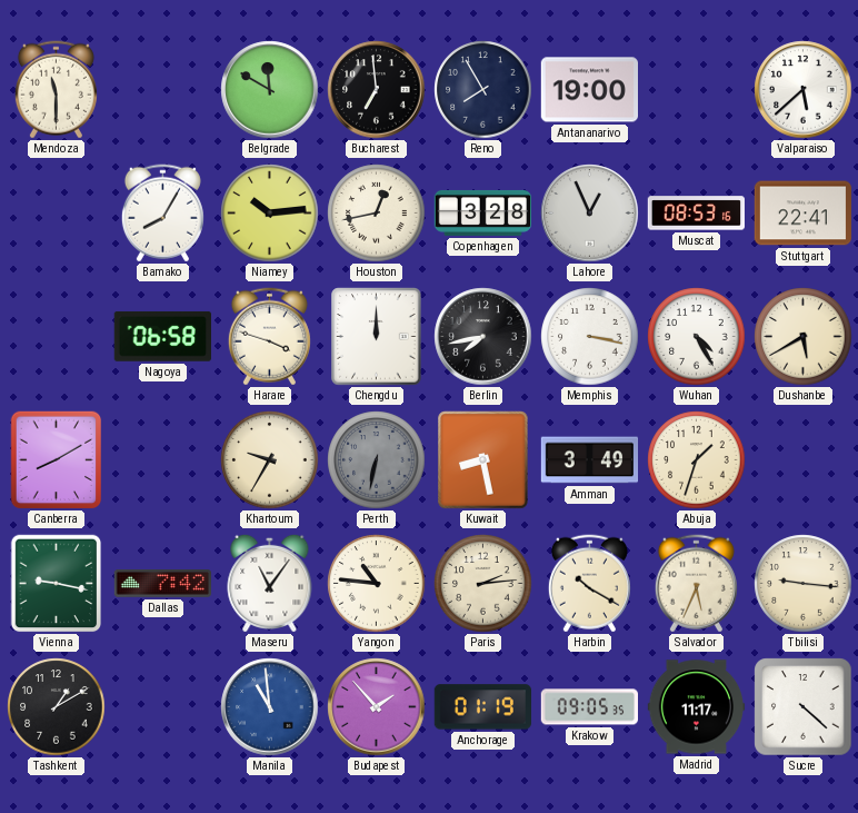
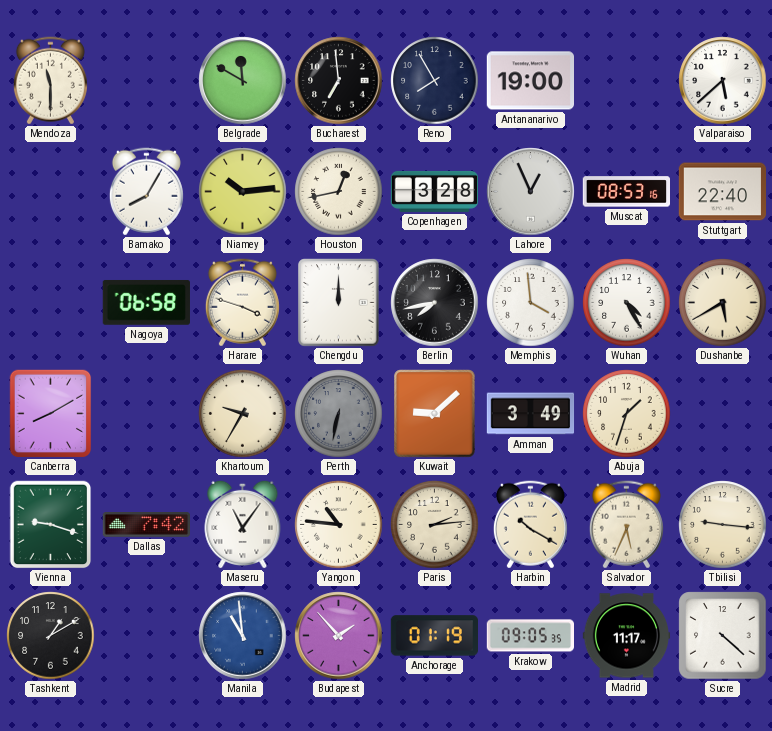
Stuttgart: 22:41 -> 22:40 (723, 192)
Memphis: 3:17 -> 3:59 (531, 303)
Kuwait: 8:28 -> 9:08 (435, 414)
Vienna: 9:17 -> 9:18 (51, 525)
